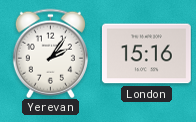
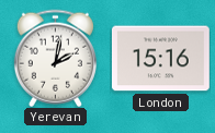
Yerevan: 2:06 -> 2:02 (55, 58)
